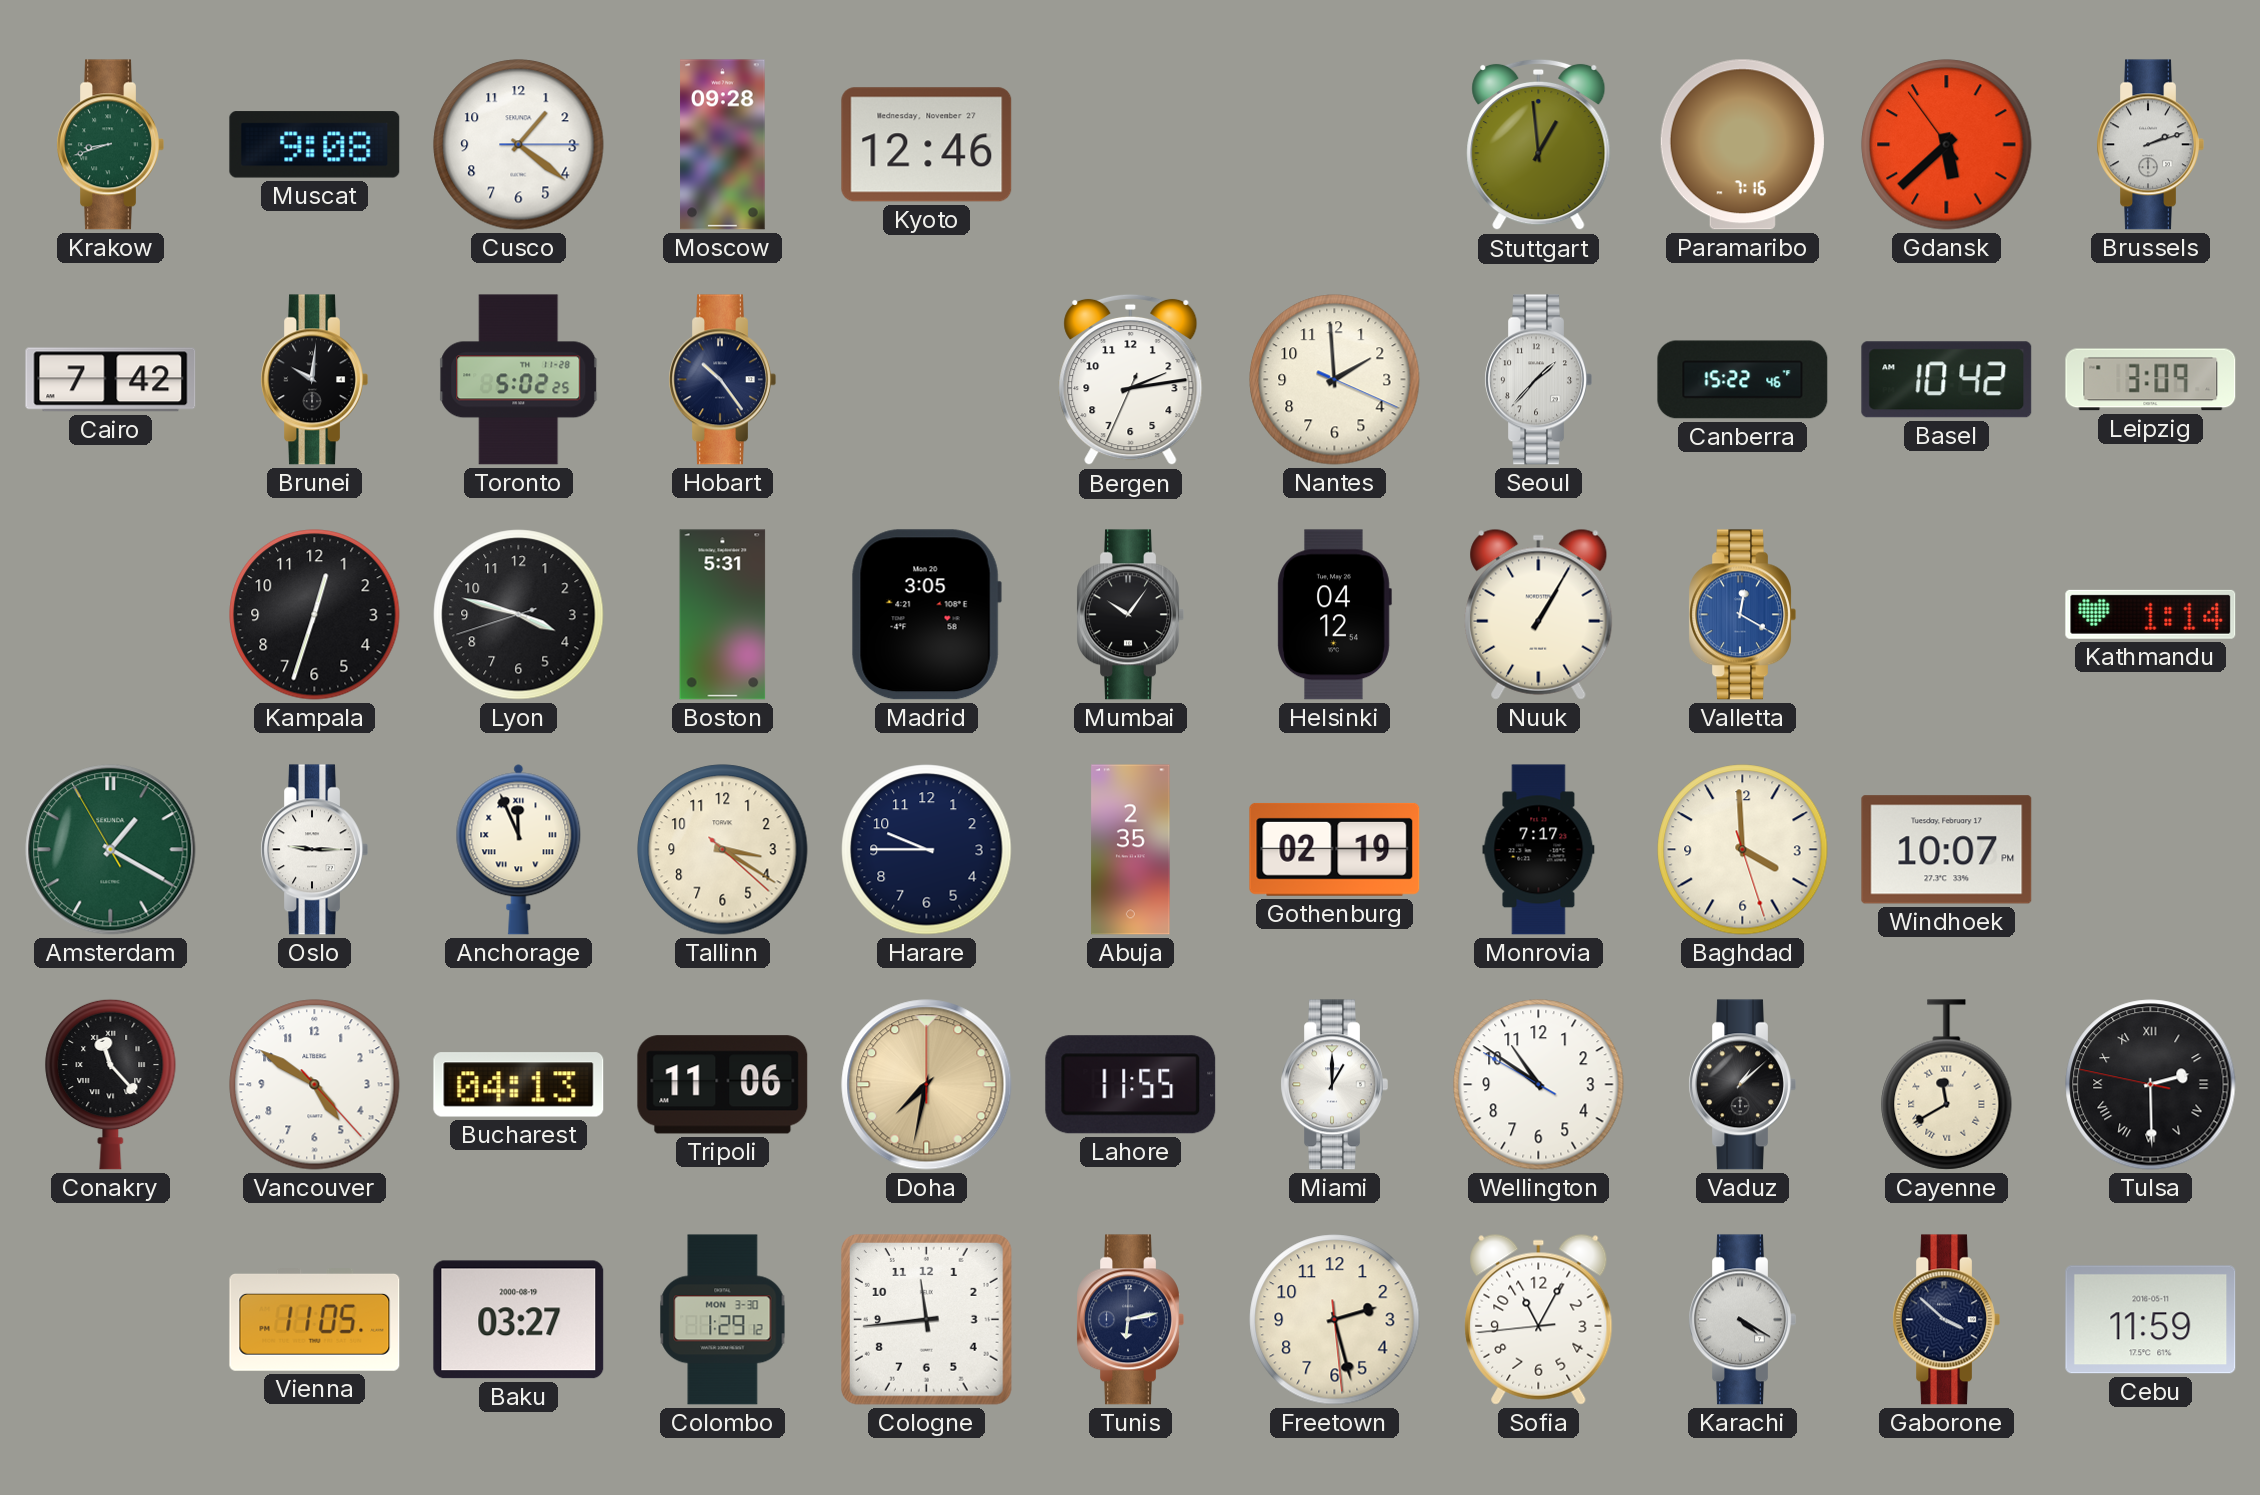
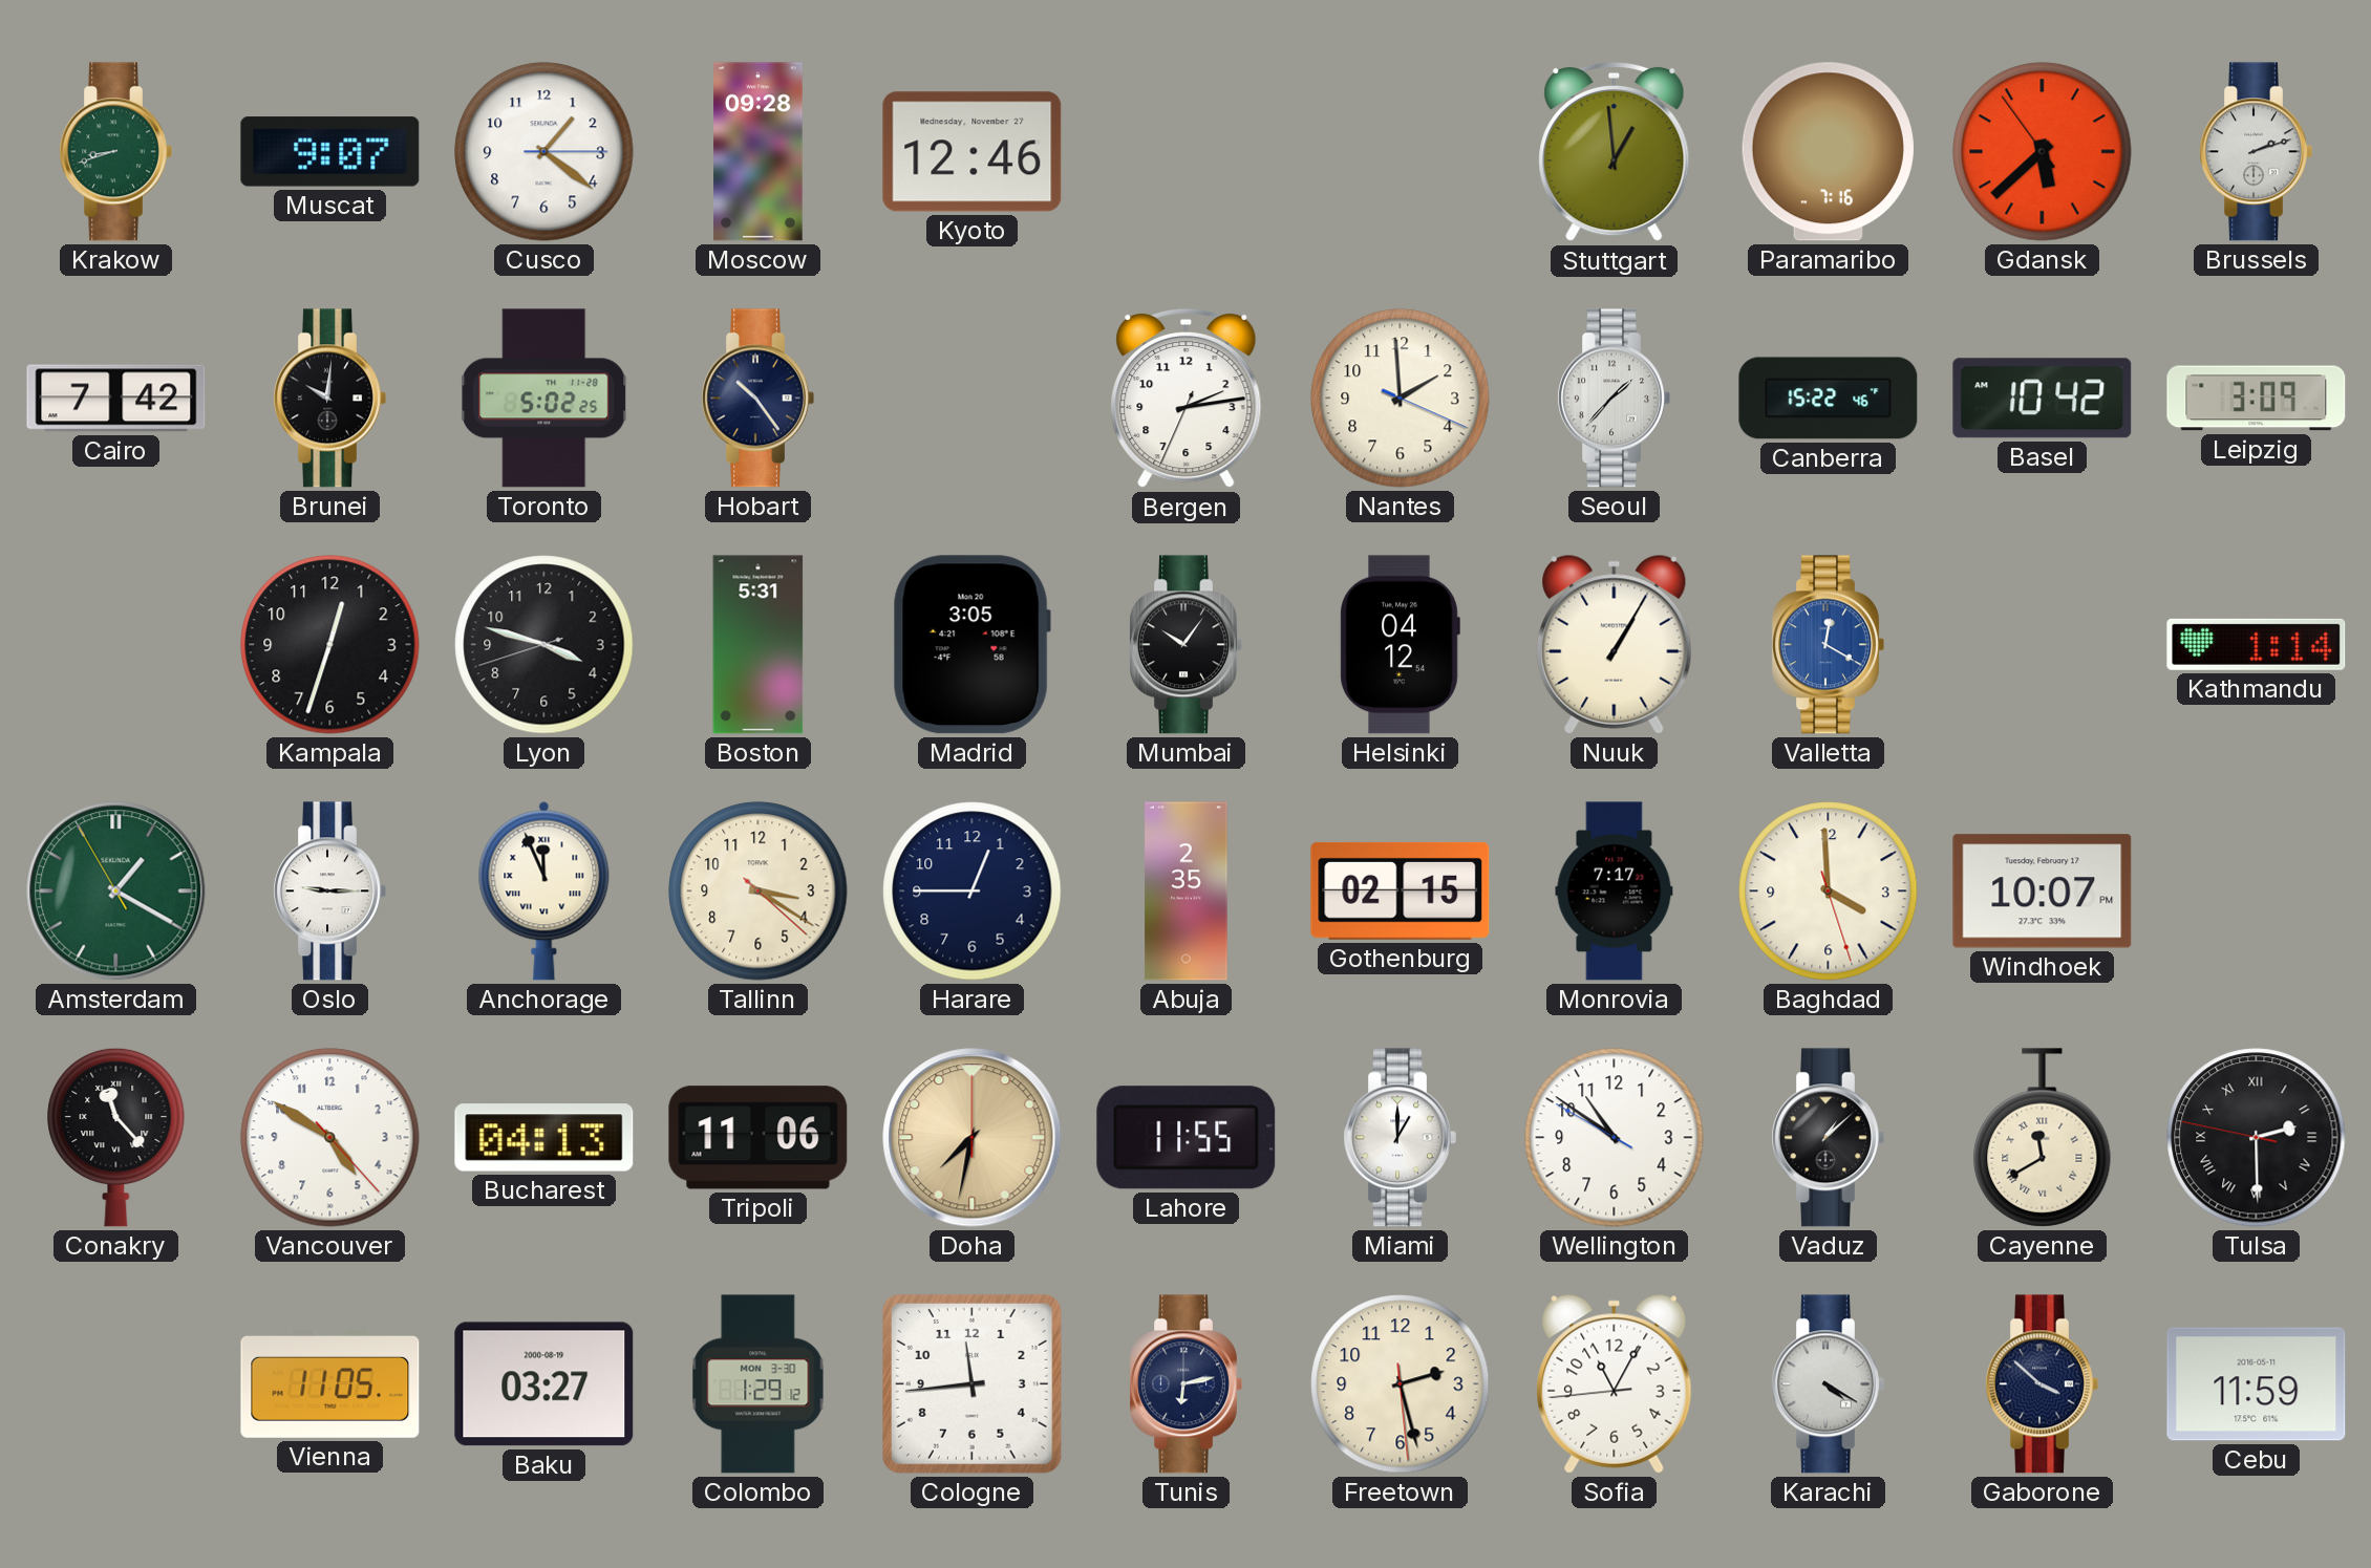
Muscat: 9:08 -> 9:07 (330, 152)
Harare: 9:45 -> 12:45 (973, 892)
Gothenburg: 02:19 -> 02:15 (1401, 890)
